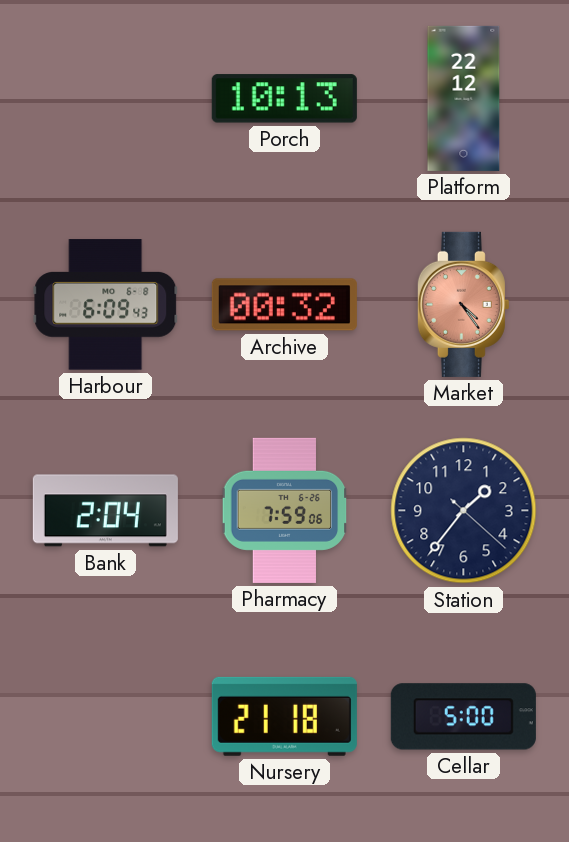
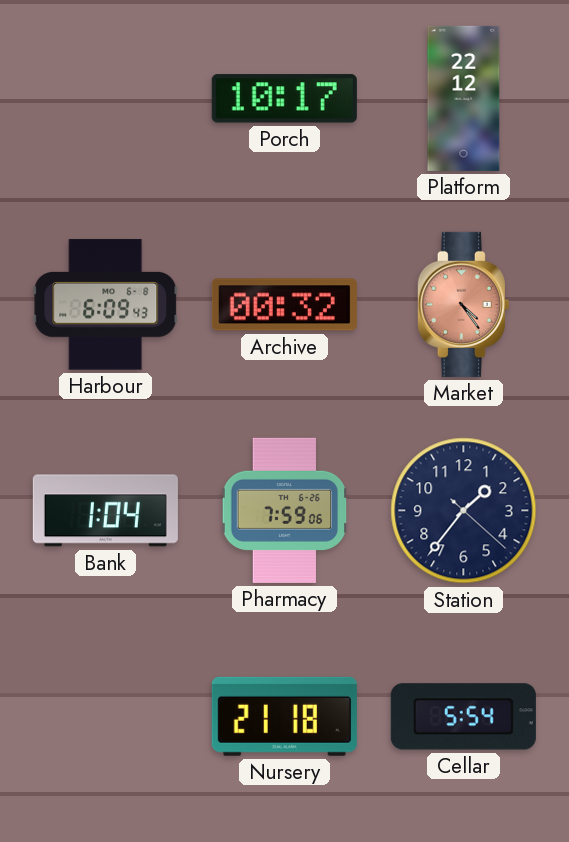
Porch: 10:13 -> 10:17 (284, 99)
Bank: 2:04 -> 1:04 (105, 511)
Cellar: 5:00 -> 5:54 (463, 717)
